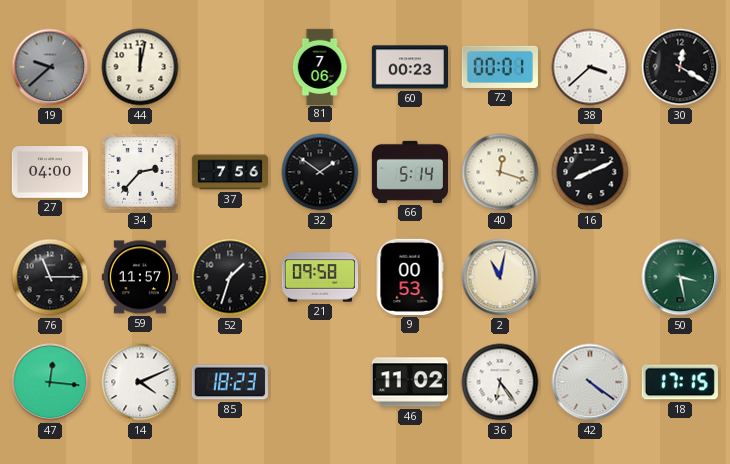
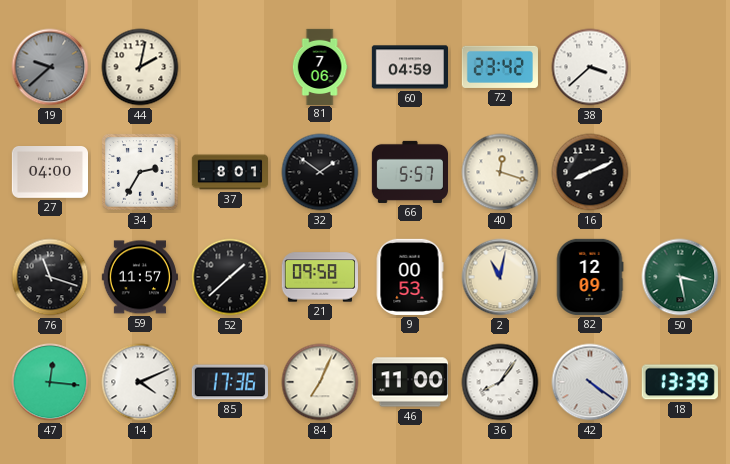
44: 12:02 -> 2:02 (140, 67)
60: 00:23 -> 04:59 (409, 67)
72: 00:01 -> 23:42 (500, 67)
30: 12:20 -> none (680, 67)
34: 2:37 -> 2:35 (140, 172)
37: 7:56 -> 8:01 (229, 172)
66: 5:14 -> 5:57 (409, 172)
76: 11:15 -> 11:18 (50, 277)
52: 1:33 -> 1:38 (230, 277)
82: none -> 12:09 (590, 277)
85: 18:23 -> 17:36 (230, 382)
84: none -> 7:04 (320, 382)
46: 11:02 -> 11:00 (410, 382)
36: 6:24 -> 8:06 (500, 382)
18: 17:15 -> 13:39 (680, 382)
